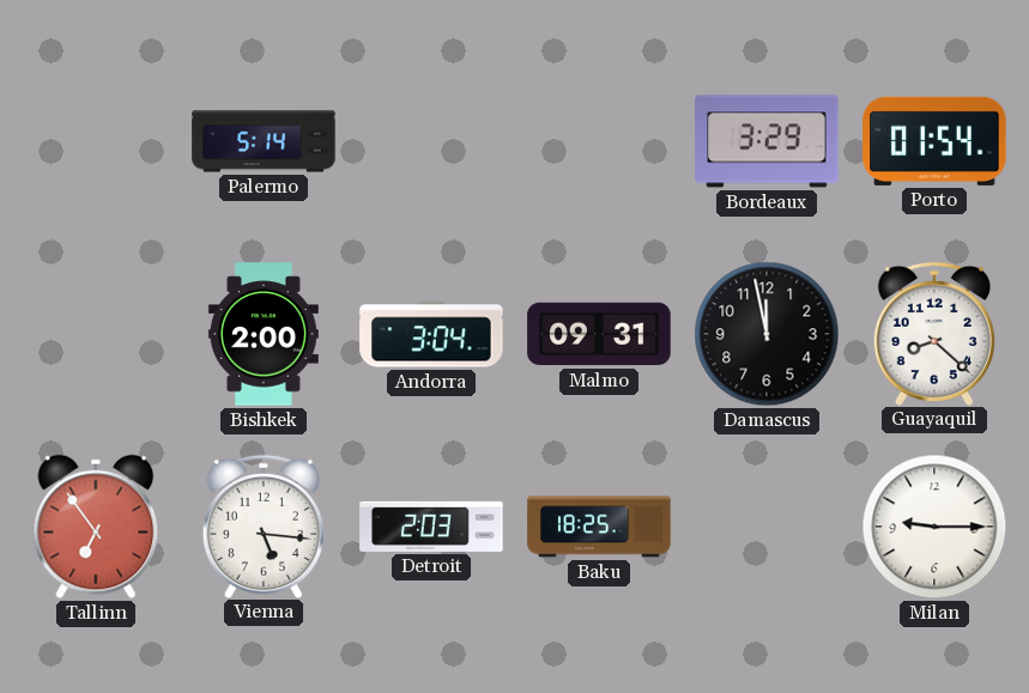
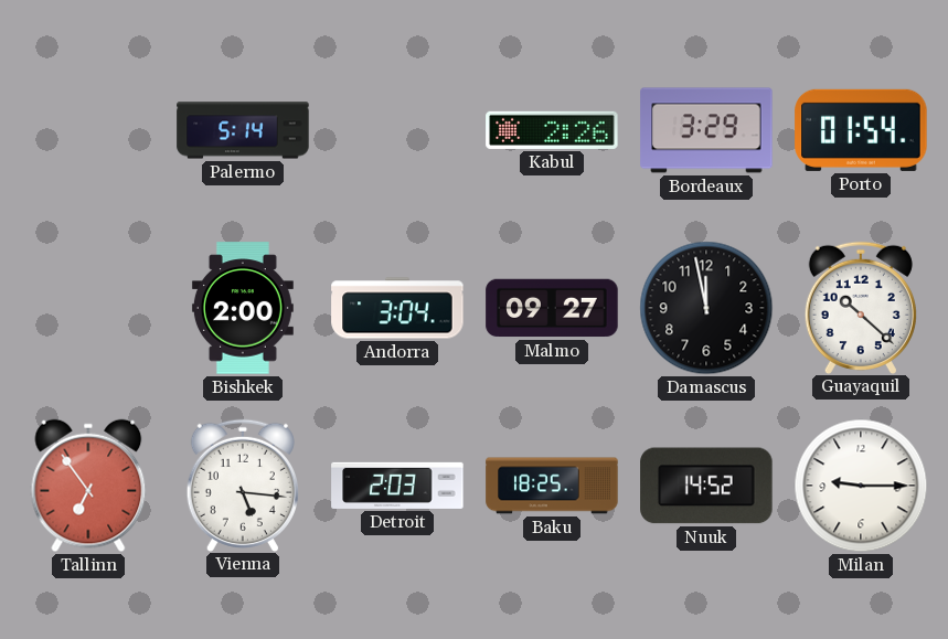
Kabul: none -> 2:26 (552, 130)
Malmo: 09:31 -> 09:27 (552, 308)
Guayaquil: 8:22 -> 10:22 (861, 307)
Nuuk: none -> 14:52 (706, 486)
